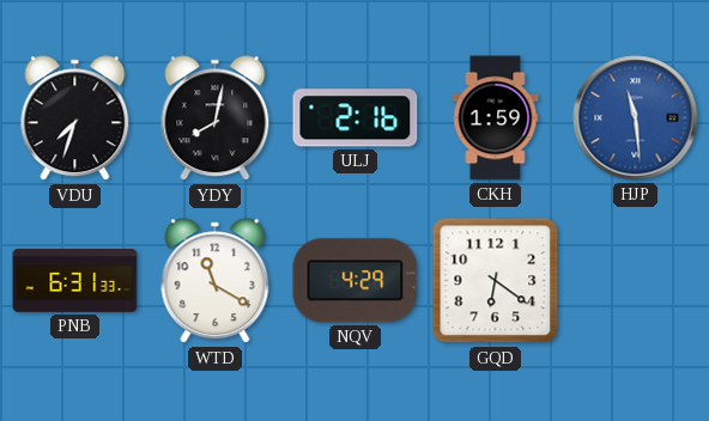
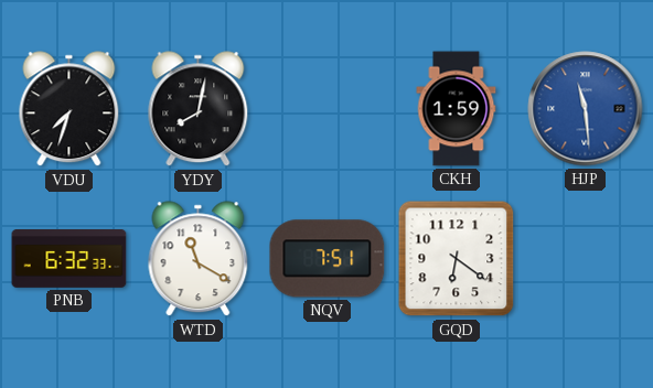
ULJ: 2:16 -> none (356, 118)
PNB: 6:31 -> 6:32 (69, 259)
NQV: 4:29 -> 7:51 (328, 259)
